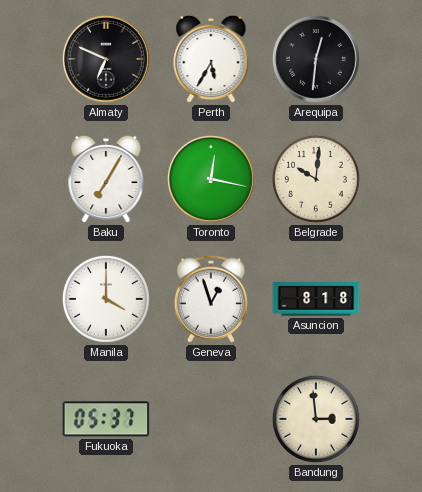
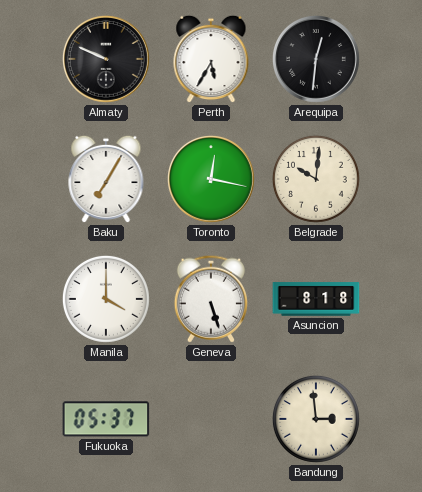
Almaty: 6:49 -> 9:49 (106, 59)
Geneva: 12:57 -> 5:27 (211, 299)
